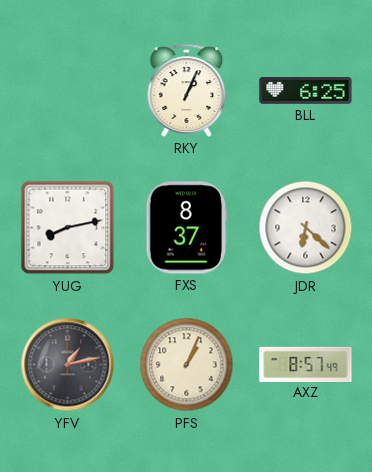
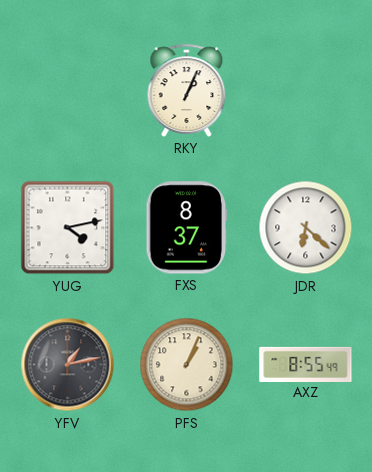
BLL: 6:25 -> none (306, 91)
YUG: 8:13 -> 4:13 (68, 228)
AXZ: 8:57 -> 8:55 (306, 364)
